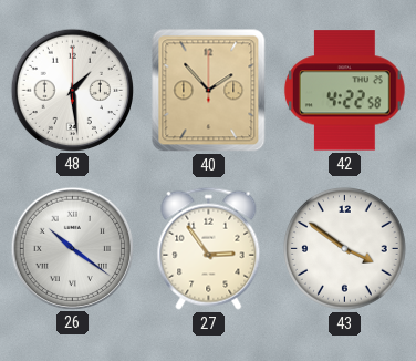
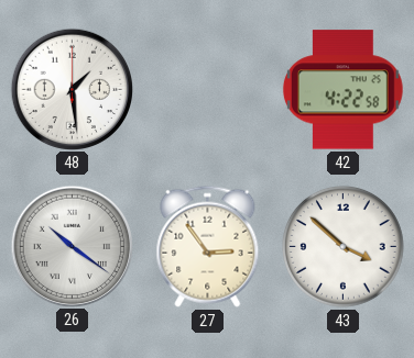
40: 1:53 -> none (209, 91)
43: 3:51 -> 3:52 (344, 247)
